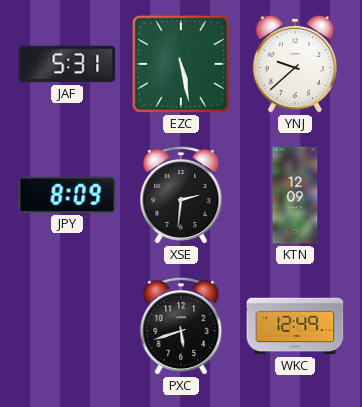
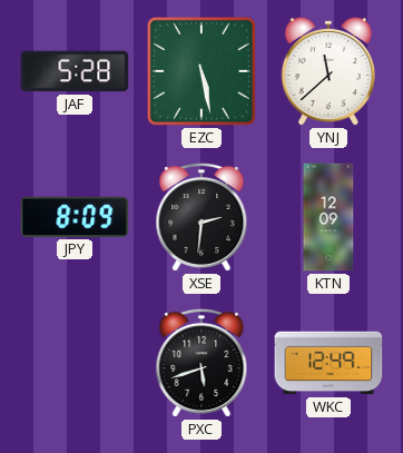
JAF: 5:31 -> 5:28 (75, 71)
YNJ: 9:38 -> 11:38 (328, 71)
